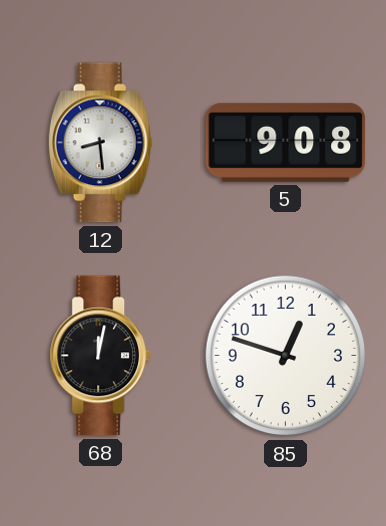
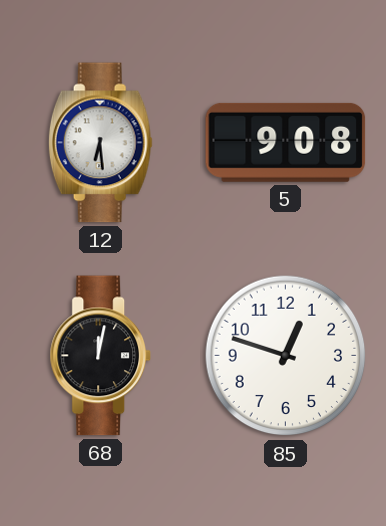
12: 8:29 -> 6:29 (100, 143)
